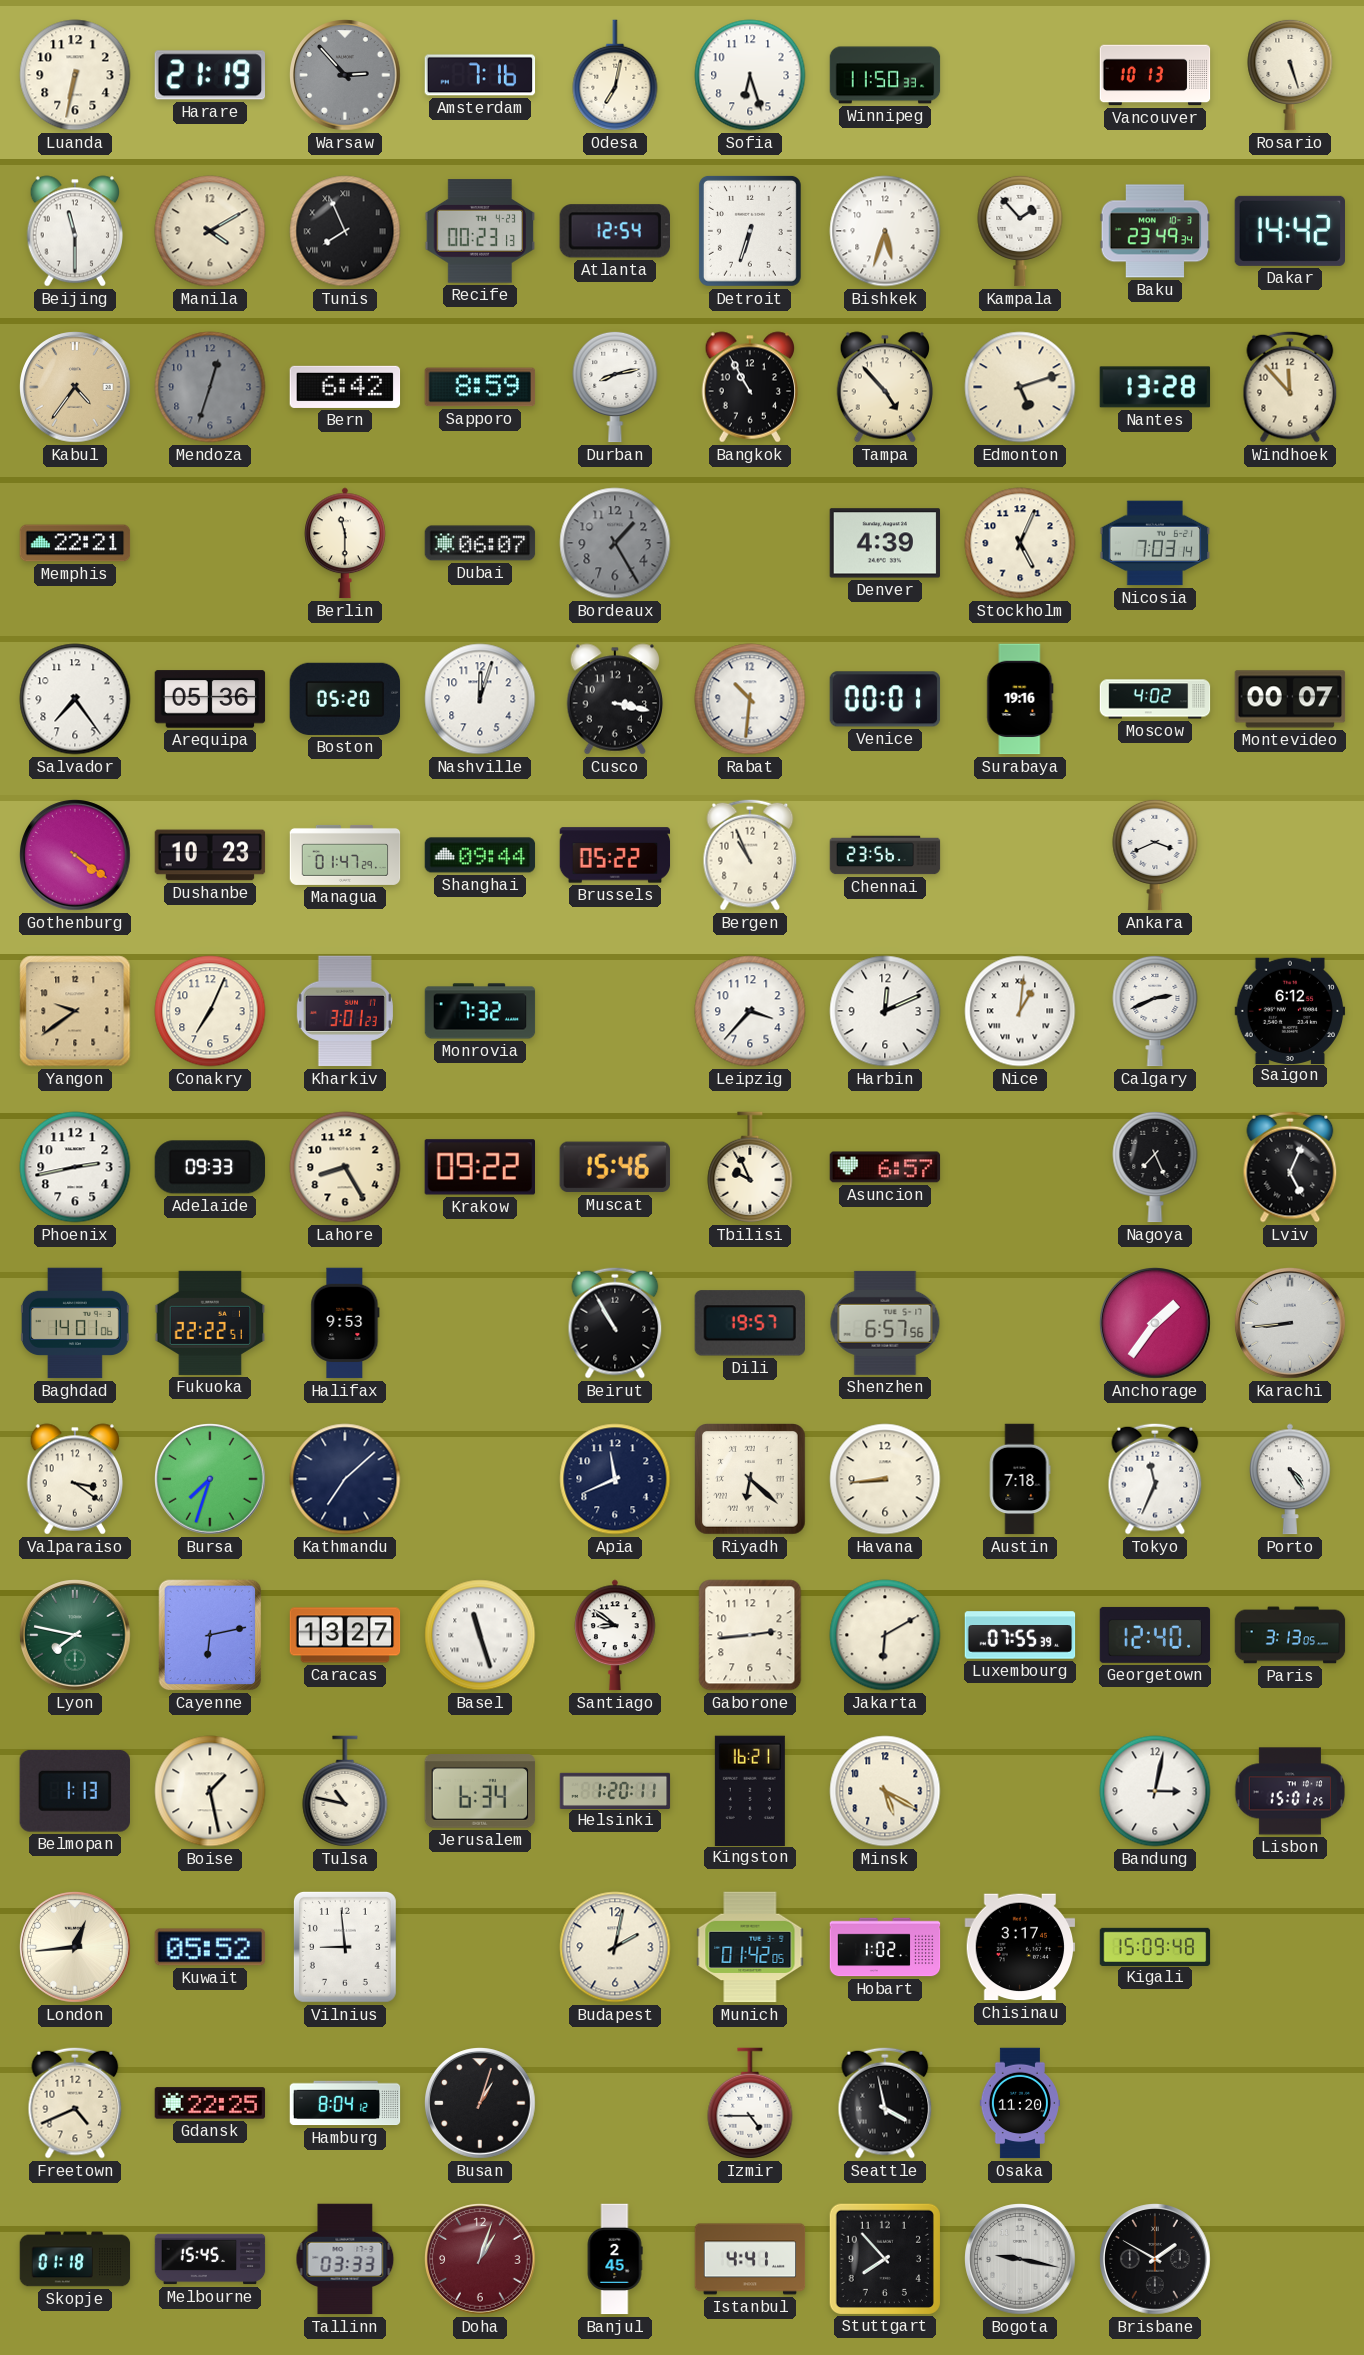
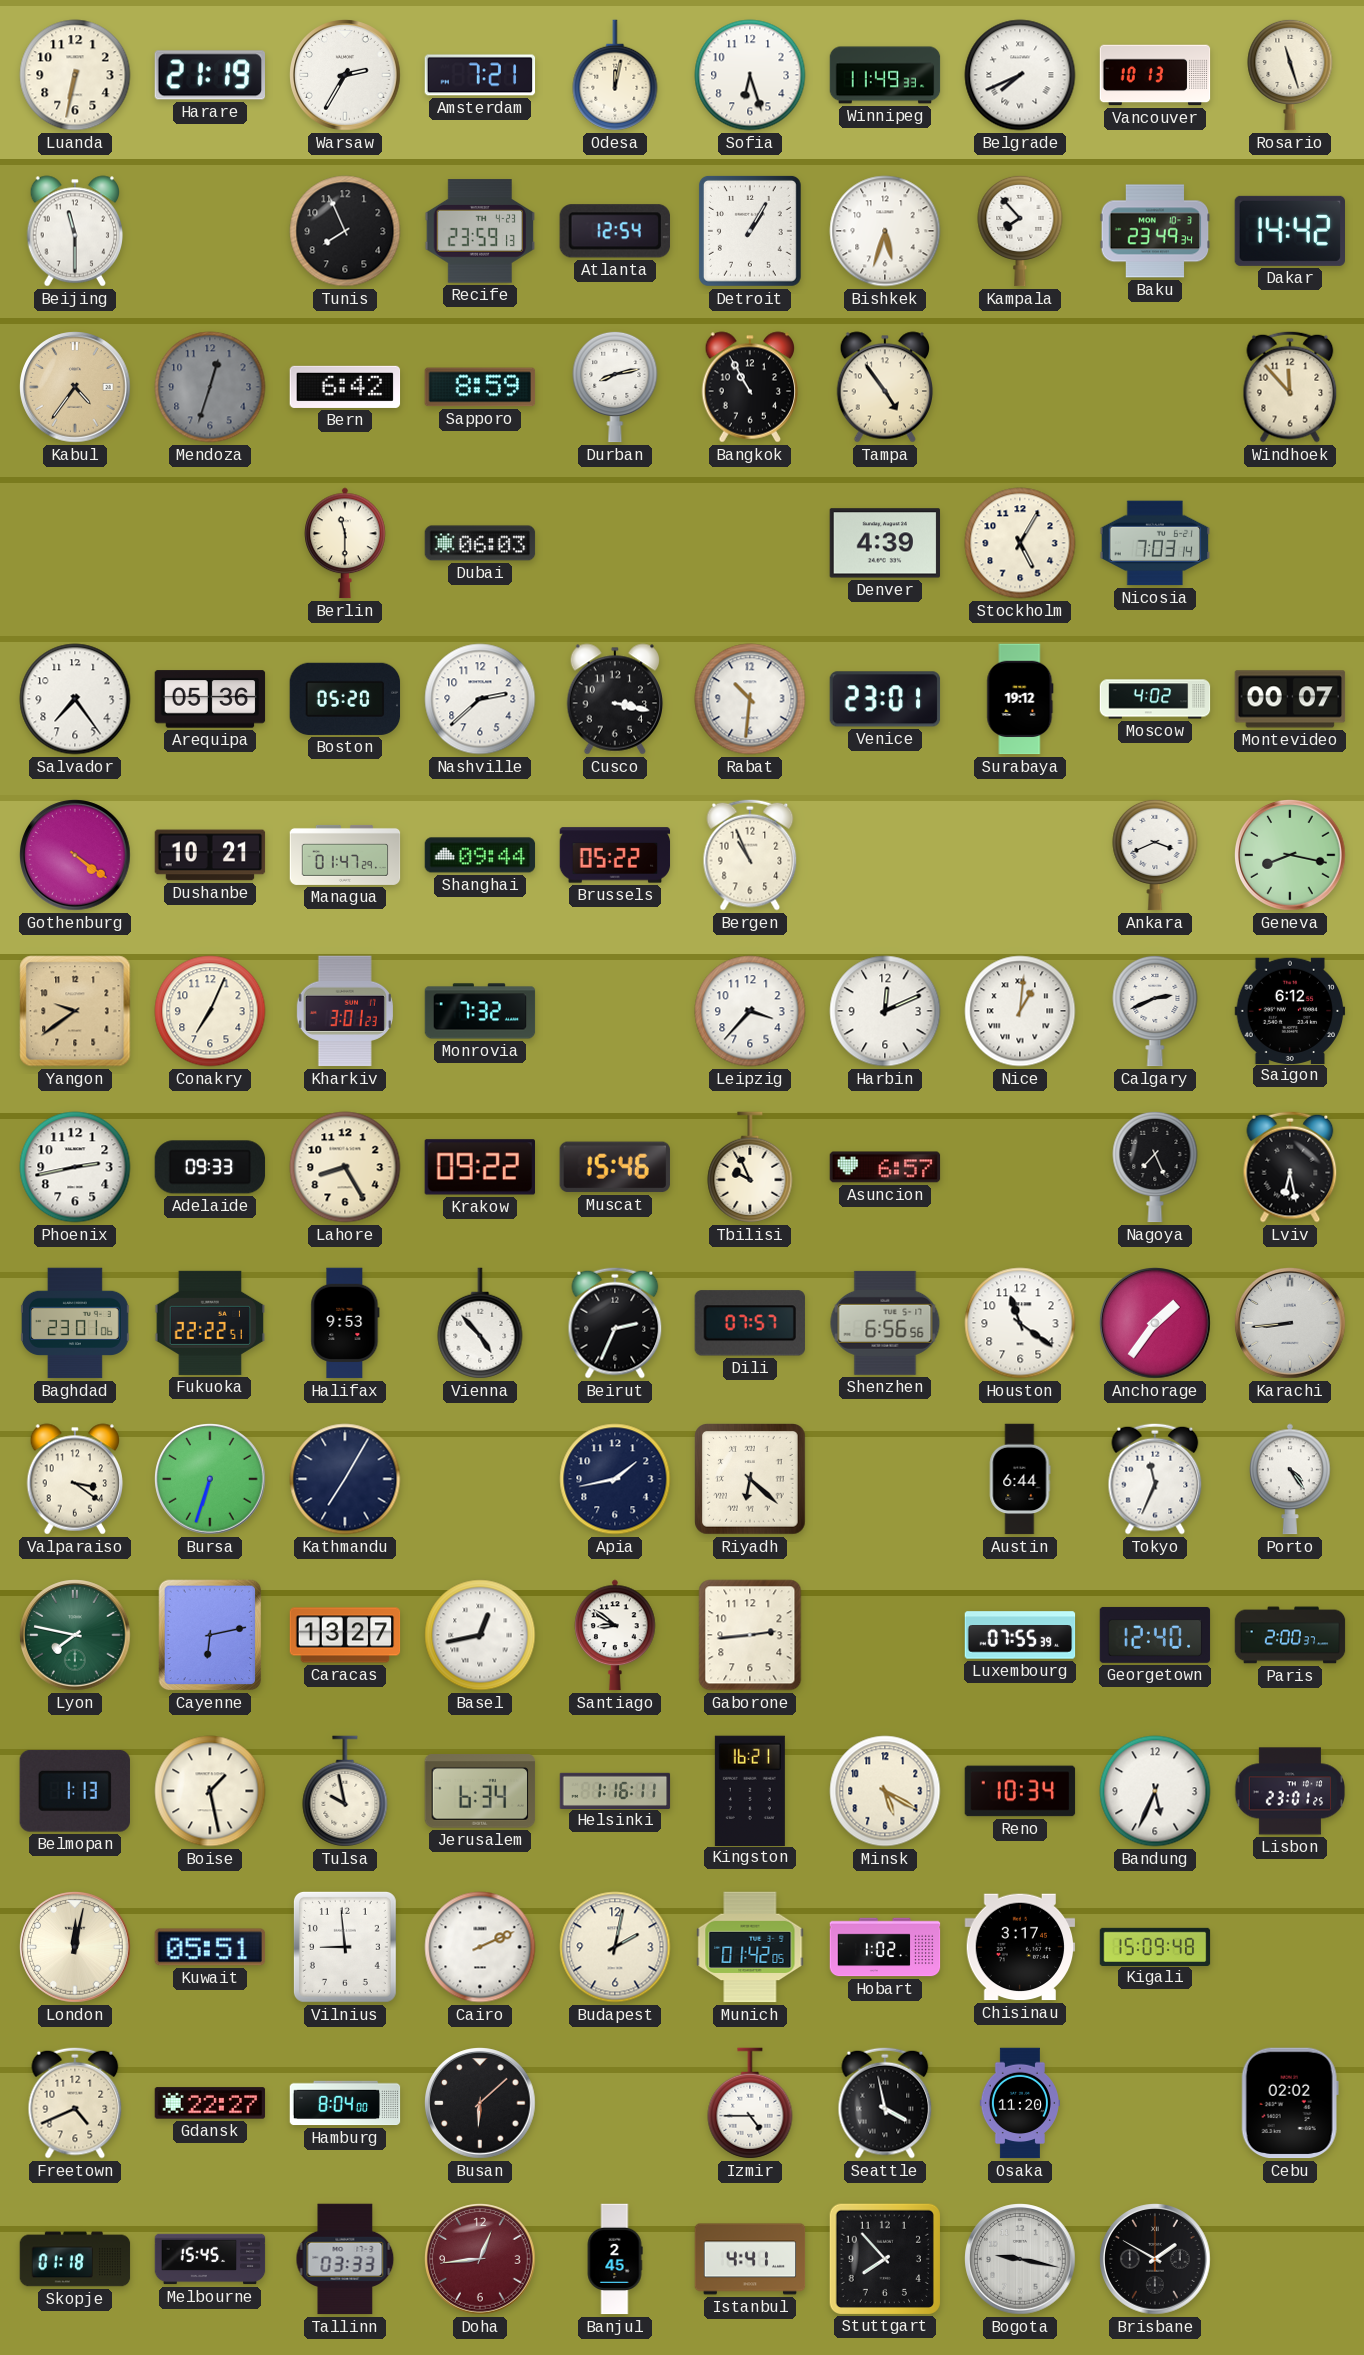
Warsaw: 2:53 -> 2:35 (345, 75)
Warsaw dial: grey -> white (345, 75)
Amsterdam: 7:16 -> 7:21 (480, 75)
Odesa: 7:02 -> 12:02 (615, 75)
Winnipeg: 11:50 -> 11:49 (885, 75)
Belgrade: none -> 7:41 (1020, 75)
Rosario: 5:27 -> 11:27 (1290, 75)
Manila: 4:10 -> none (210, 231)
Tunis numerals: Roman -> Arabic (345, 231)
Recife: 00:23 -> 23:59 (480, 231)
Detroit: 6:33 -> 1:05 (750, 231)
Kampala: 1:53 -> 7:53 (1020, 231)
Tampa: 4:53 -> 4:54 (885, 387)
Edmonton: 5:12 -> none (1020, 387)
Nantes: 13:28 -> none (1155, 387)
Memphis: 22:21 -> none (75, 543)
Dubai: 06:07 -> 06:03 (480, 543)
Bordeaux: 1:25 -> none (615, 543)
Stockholm: 5:04 -> 5:05 (1020, 543)
Nashville: 12:03 -> 2:38 (480, 699)
Venice: 00:01 -> 23:01 (885, 699)
Surabaya: 19:16 -> 19:12 (1020, 699)
Dushanbe: 10:23 -> 10:21 (210, 855)
Chennai: 23:56 -> none (885, 855)
Geneva: none -> 8:17 (1290, 855)
Lviv: 5:04 -> 6:28 (1290, 1167)
Baghdad: 14:01 -> 23:01 (75, 1323)
Vienna: none -> 4:53 (480, 1323)
Beirut: 10:55 -> 2:34 (615, 1323)
Dili: 19:57 -> 07:57 (750, 1323)
Shenzhen: 6:57 -> 6:56 (885, 1323)
Houston: none -> 11:21 (1020, 1323)
Bursa: 7:33 -> 6:33 (210, 1479)
Kathmandu: 7:08 -> 7:05 (345, 1479)
Apia: 11:41 -> 1:43 (615, 1479)
Havana: 8:44 -> none (885, 1479)
Austin: 7:18 -> 6:44 (1020, 1479)
Basel: 11:27 -> 12:43 (480, 1635)
Jakarta: 6:10 -> none (885, 1635)
Paris: 3:13 -> 2:00 (1290, 1635)
Tulsa: 10:47 -> 9:58 (345, 1791)
Helsinki: 1:20 -> 1:16 (615, 1790)
Reno: none -> 10:34 (1020, 1791)
Bandung: 3:02 -> 5:34 (1155, 1791)
Lisbon: 15:01 -> 23:01 (1290, 1791)
London: 12:44 -> 12:02 (75, 1947)
Kuwait: 05:52 -> 05:51 (210, 1947)
Cairo: none -> 2:11 (480, 1947)
Gdansk: 22:25 -> 22:27 (210, 2103)
Hamburg: 8:04:12 -> 8:04:00 (345, 2103)
Busan: 1:03 -> 6:08 (480, 2103)
Cebu: none -> 02:02 (1290, 2103)
Doha: 1:03 -> 12:44 (480, 2259)
